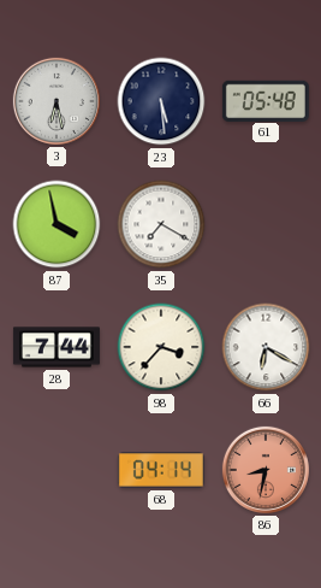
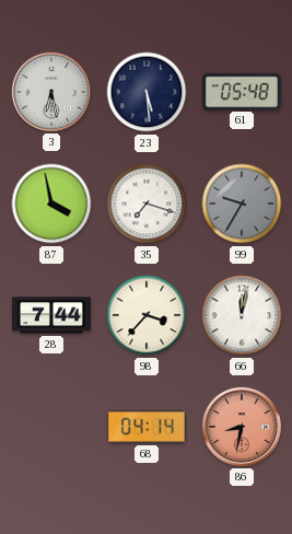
35: 7:20 -> 7:18 (147, 204)
99: none -> 9:35 (242, 204)
66: 6:20 -> 12:02 (242, 315)
